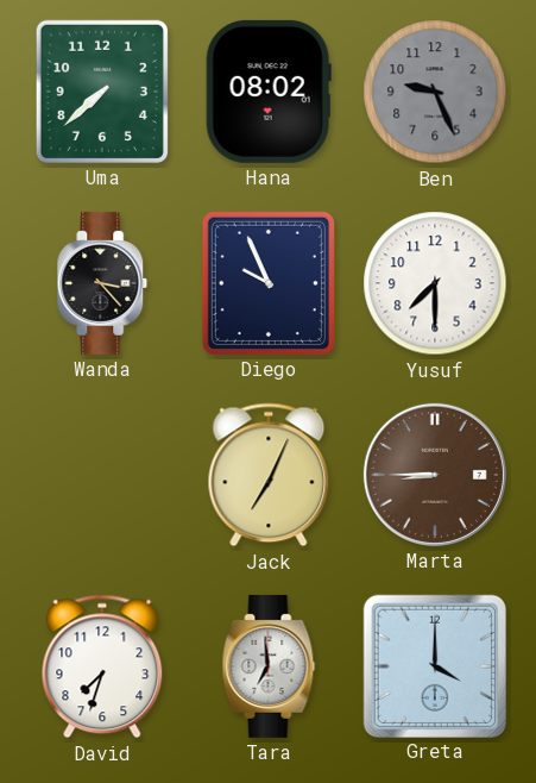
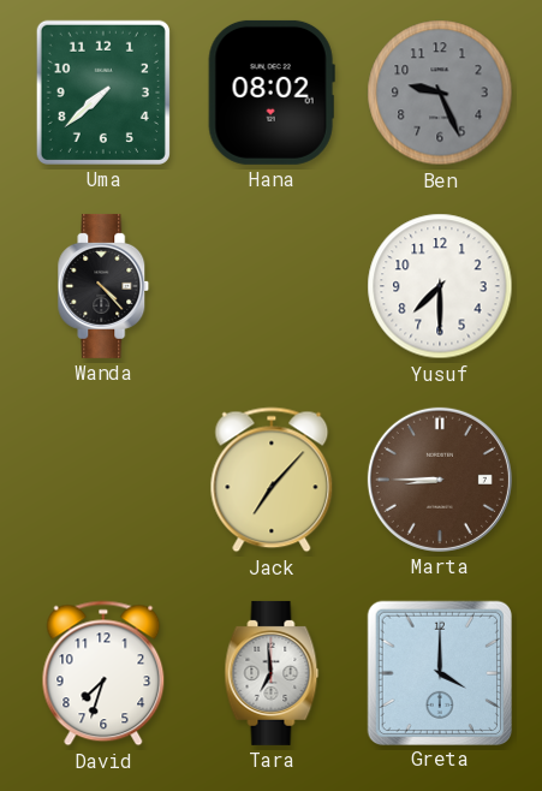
Wanda: 3:23 -> 4:23 (103, 286)
Diego: 9:56 -> none (269, 283)
Jack: 7:04 -> 7:07 (272, 480)
